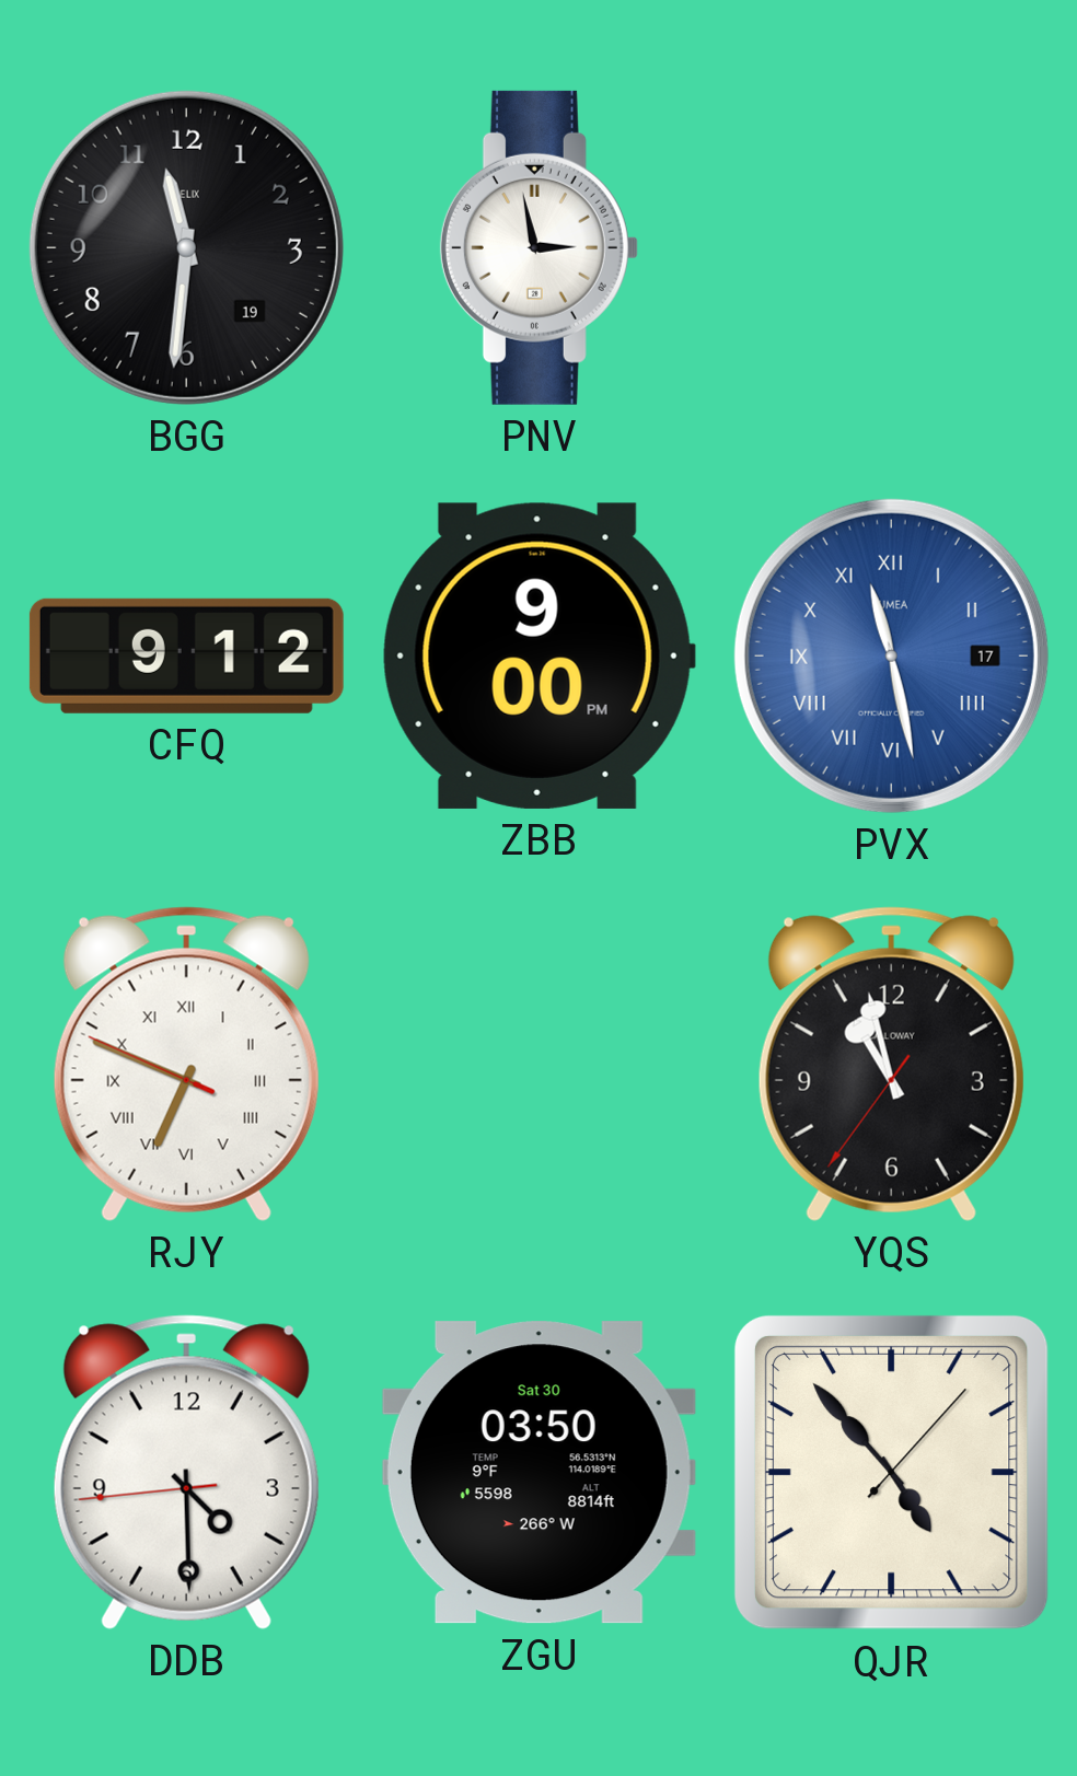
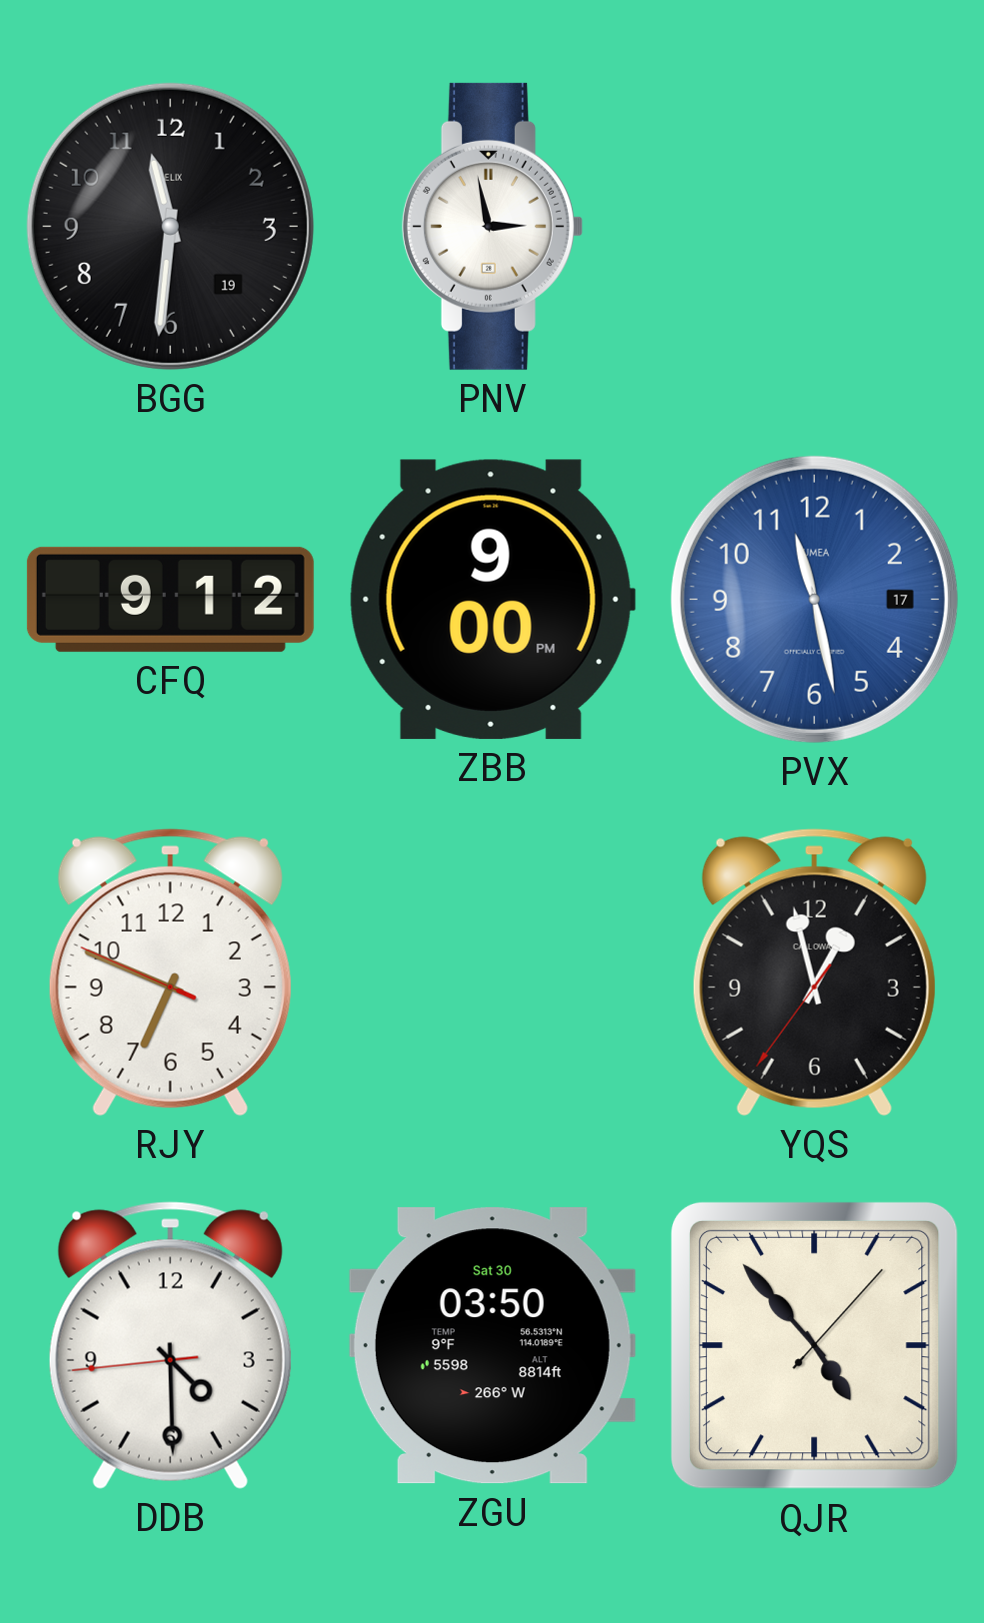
PVX numerals: Roman -> Arabic (814, 599)
RJY numerals: Roman -> Arabic (170, 972)
YQS: 10:57 -> 12:57 (814, 972)
